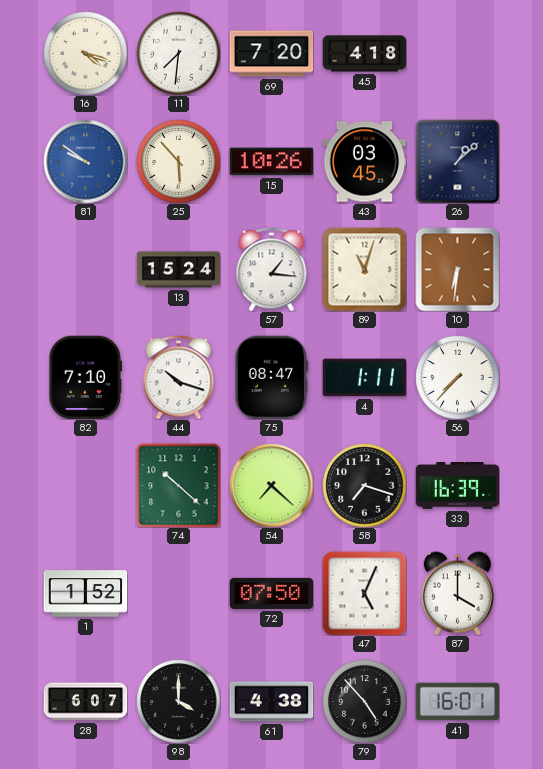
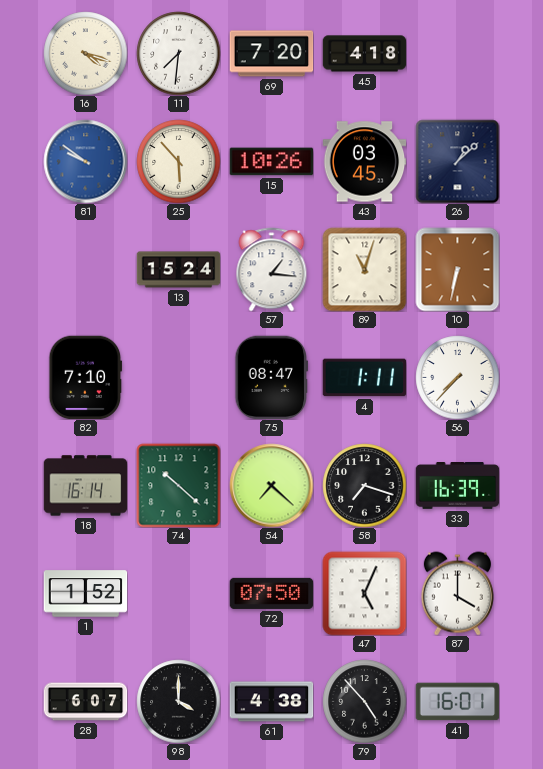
10: 6:31 -> 6:32 (457, 269)
44: 10:18 -> none (179, 377)
18: none -> 16:14 (85, 486)
